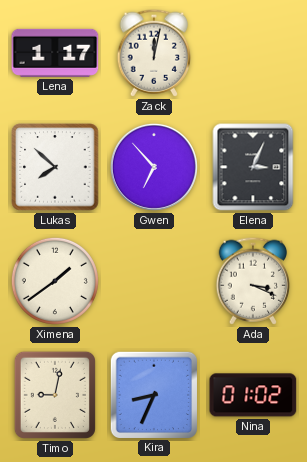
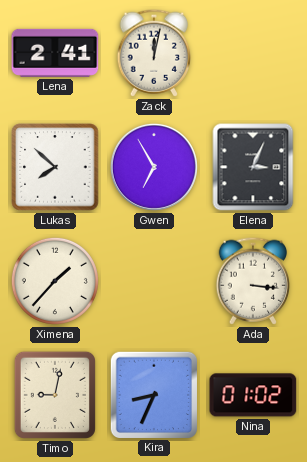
Lena: 1:17 -> 2:41 (55, 53)
Gwen: 6:53 -> 6:55 (154, 167)
Ximena: 1:39 -> 1:37 (55, 281)
Ada: 3:19 -> 3:16 (252, 281)
